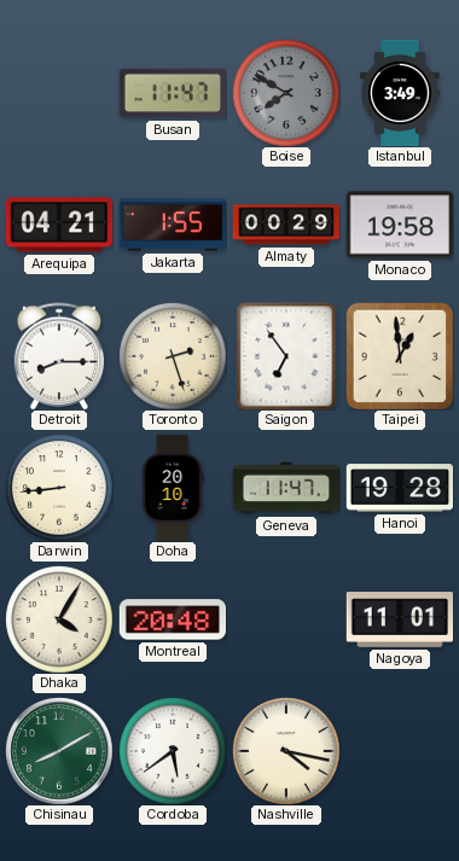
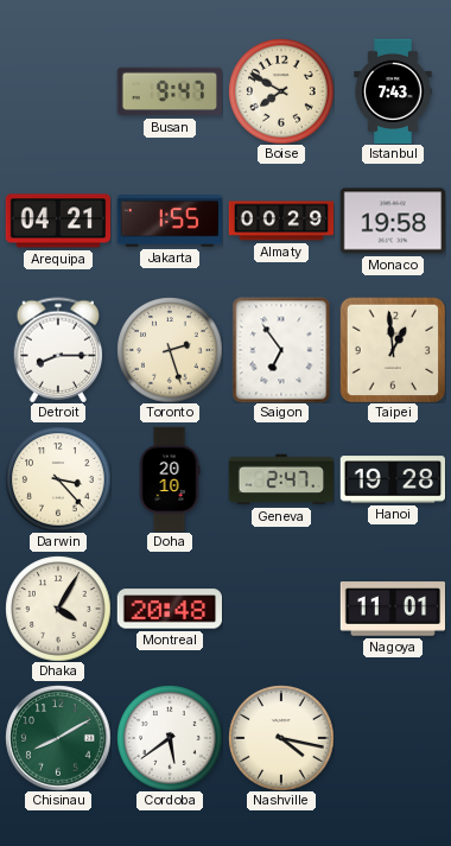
Busan: 11:47 -> 9:47 (169, 91)
Boise dial: grey -> cream (281, 91)
Istanbul: 3:49 -> 7:43 (393, 91)
Darwin: 8:44 -> 3:23 (58, 479)
Geneva: 11:47 -> 2:47 (281, 479)
